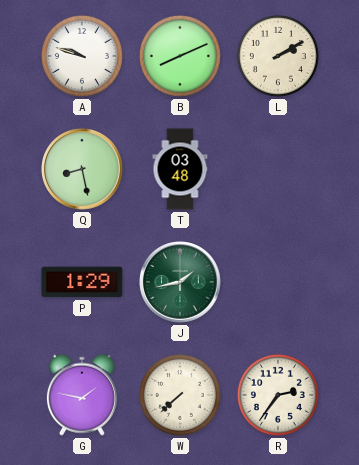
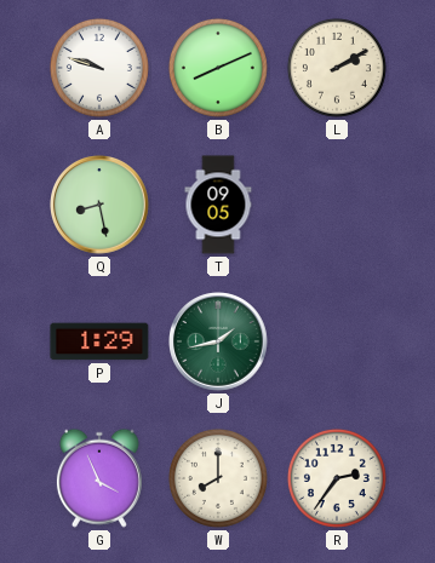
T: 03:48 -> 09:05 (218, 205)
G: 1:47 -> 3:56 (99, 478)
W: 7:38 -> 8:00 (218, 478)
